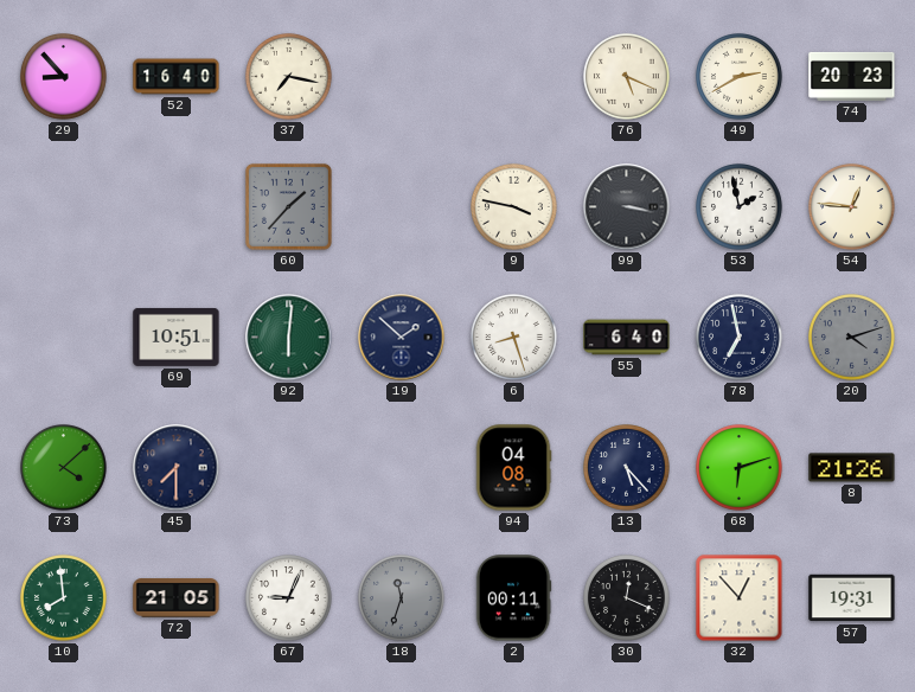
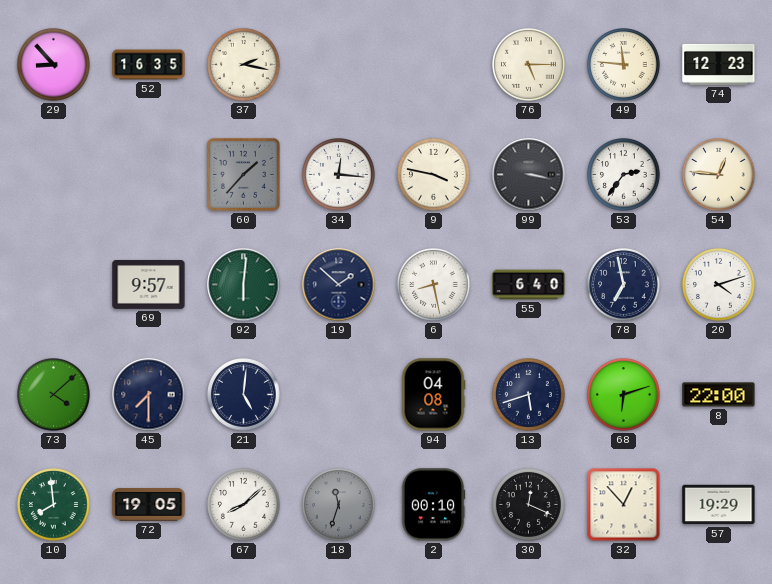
52: 16:40 -> 16:35 (149, 65)
37: 7:17 -> 2:17 (244, 65)
76: 5:19 -> 5:15 (529, 65)
49: 2:40 -> 11:46 (624, 65)
74: 20:23 -> 12:23 (719, 64)
34: none -> 12:16 (339, 175)
53: 1:58 -> 2:36 (624, 175)
69: 10:51 -> 9:57 (149, 284)
6: 8:27 -> 8:28 (434, 285)
20 dial: grey -> white (719, 285)
21: none -> 5:01 (244, 395)
13: 5:23 -> 5:42 (529, 395)
8: 21:26 -> 22:00 (719, 395)
72: 21:05 -> 19:05 (149, 505)
67: 9:04 -> 8:08 (244, 505)
2: 00:11 -> 00:10 (433, 505)
57: 19:31 -> 19:29 (719, 505)
